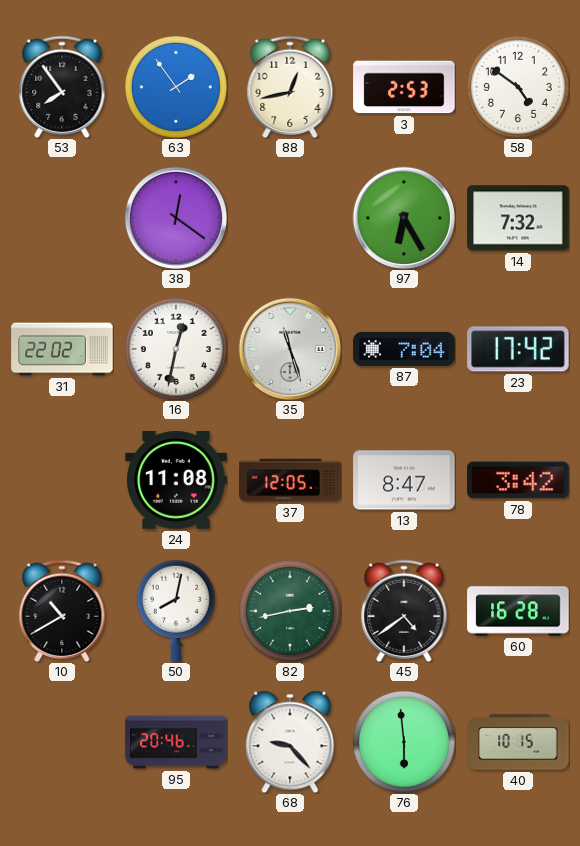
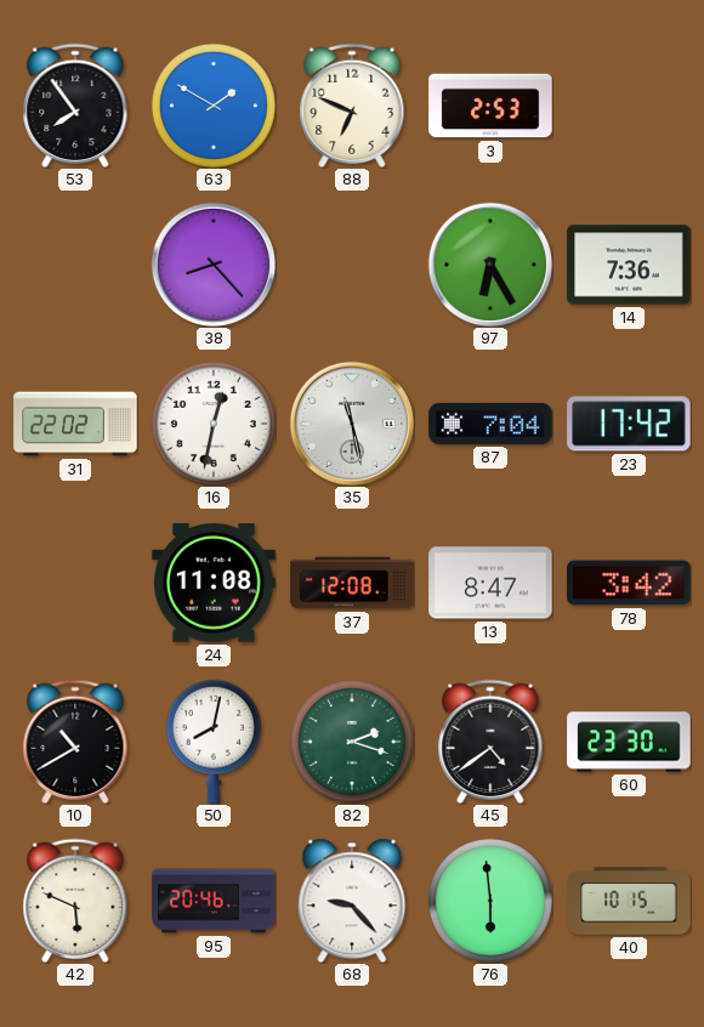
63: 1:54 -> 1:50 (214, 106)
88: 12:43 -> 6:49 (352, 106)
58: 4:51 -> none (518, 87)
38: 12:21 -> 8:23 (212, 263)
14: 7:32 -> 7:36 (629, 265)
35: 11:27 -> 11:28 (351, 422)
37: 12:05 -> 12:08 (352, 583)
82: 2:43 -> 2:18 (352, 742)
60: 16:28 -> 23:30 (629, 742)
42: none -> 5:49 (75, 901)
